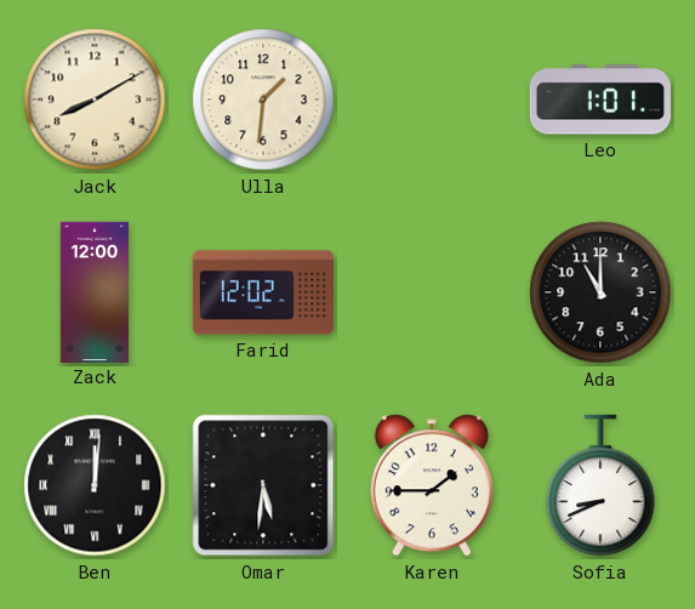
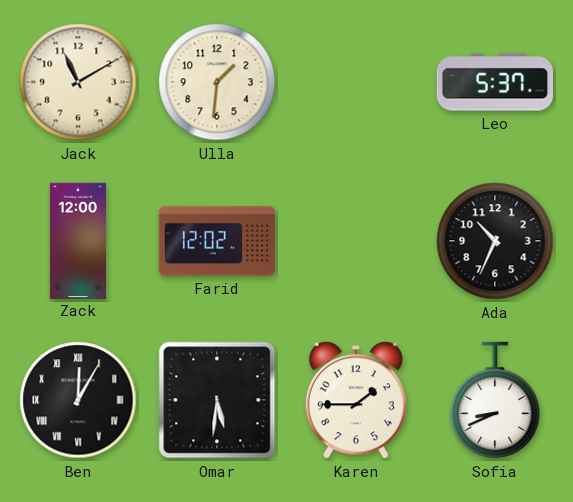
Jack: 8:10 -> 11:10 (78, 82)
Leo: 1:01 -> 5:37 (495, 82)
Ada: 11:00 -> 10:34 (495, 241)
Ben: 12:01 -> 12:05 (78, 400)
